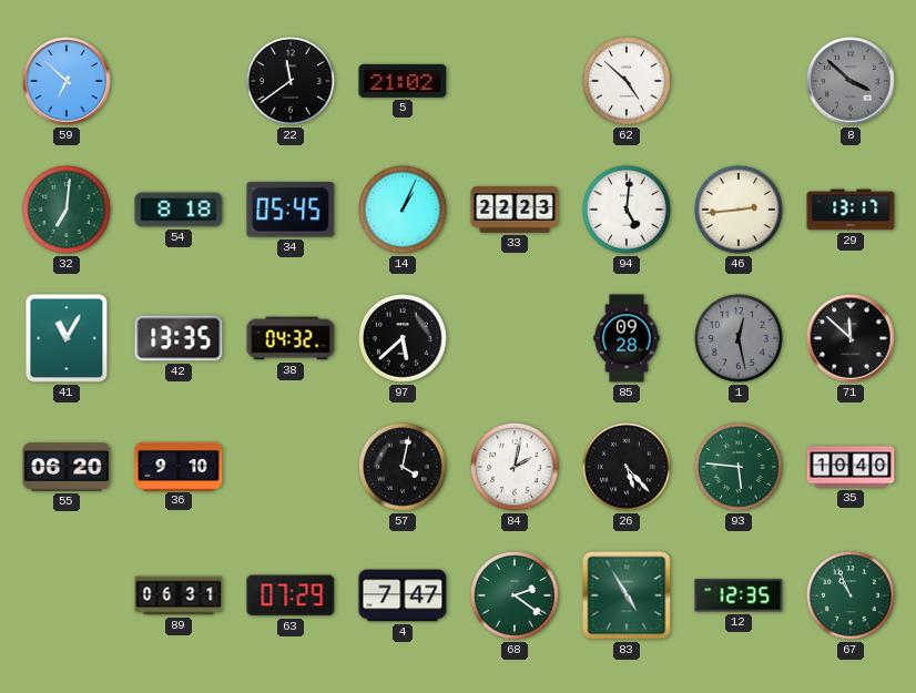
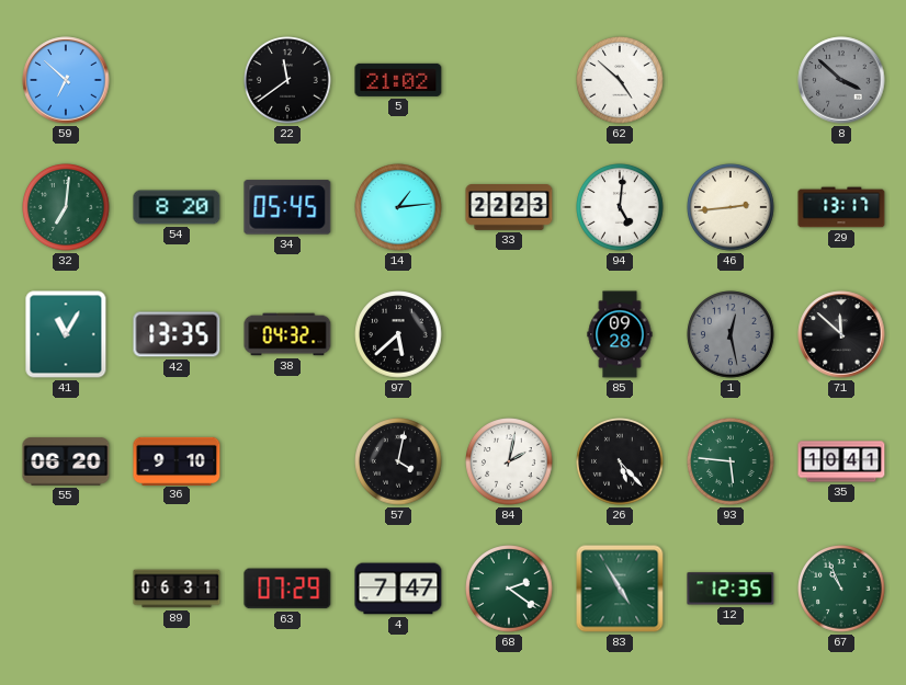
54: 8:18 -> 8:20 (177, 207)
14: 1:04 -> 1:14 (398, 207)
35: 10:40 -> 10:41 (841, 461)
